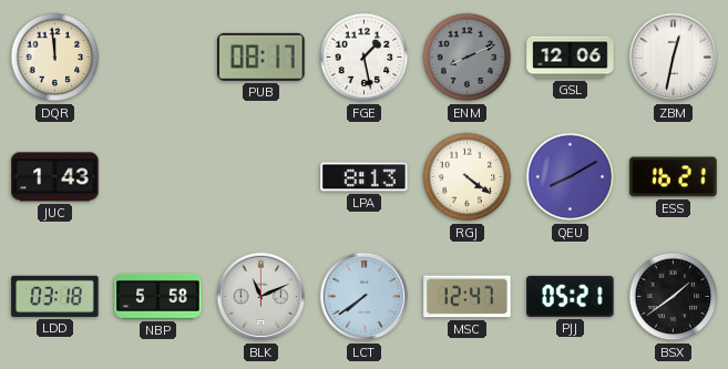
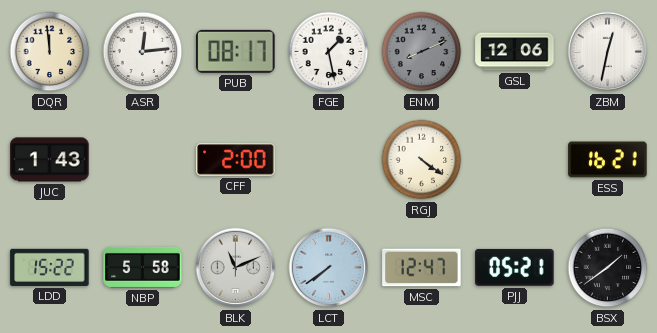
ASR: none -> 12:14 (143, 52)
CFF: none -> 2:00 (236, 160)
LPA: 8:13 -> none (365, 177)
QEU: 8:10 -> none (571, 177)
LDD: 03:18 -> 15:22 (50, 267)
